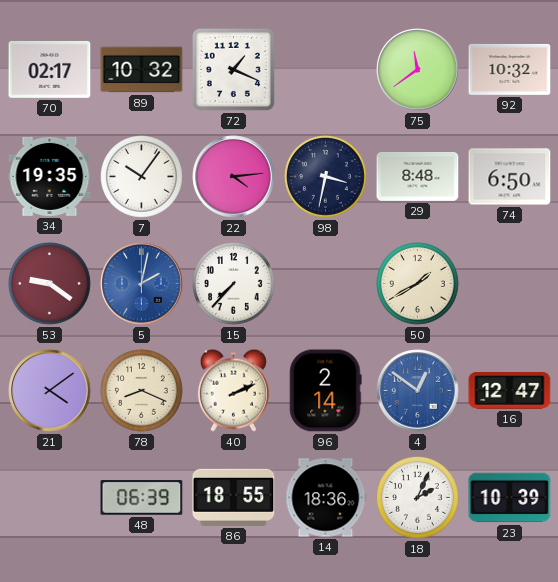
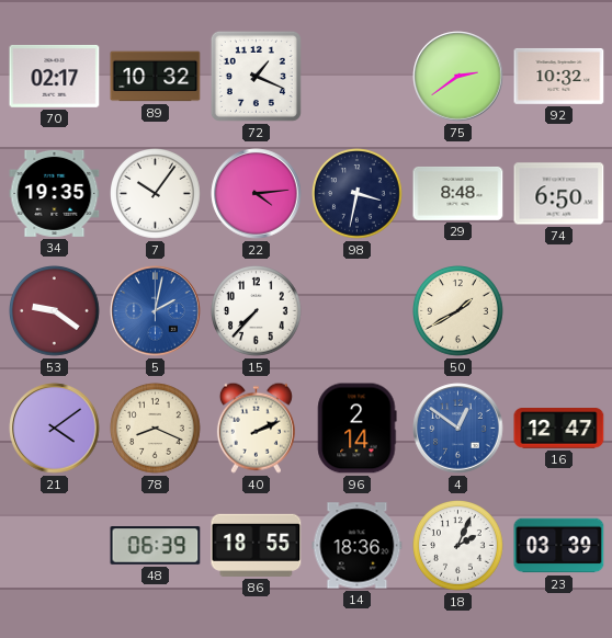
75: 11:39 -> 2:39 (458, 77)
23: 10:39 -> 03:39 (559, 546)
